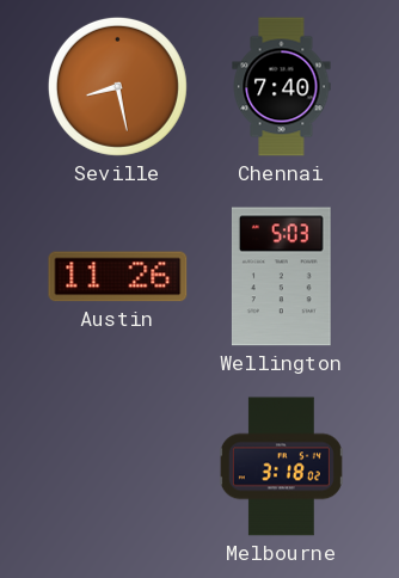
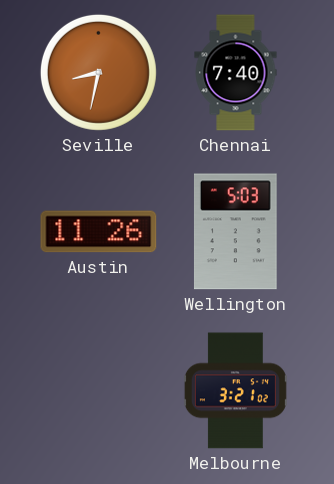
Seville: 8:28 -> 8:32 (98, 72)
Melbourne: 3:18 -> 3:21 (235, 391)
